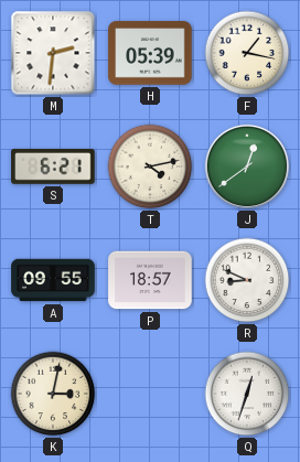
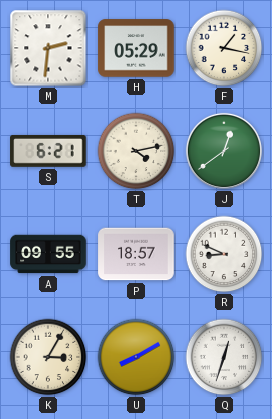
H: 05:39 -> 05:29 (136, 48)
K: 3:02 -> 3:05 (48, 357)
U: none -> 8:10 (136, 357)
